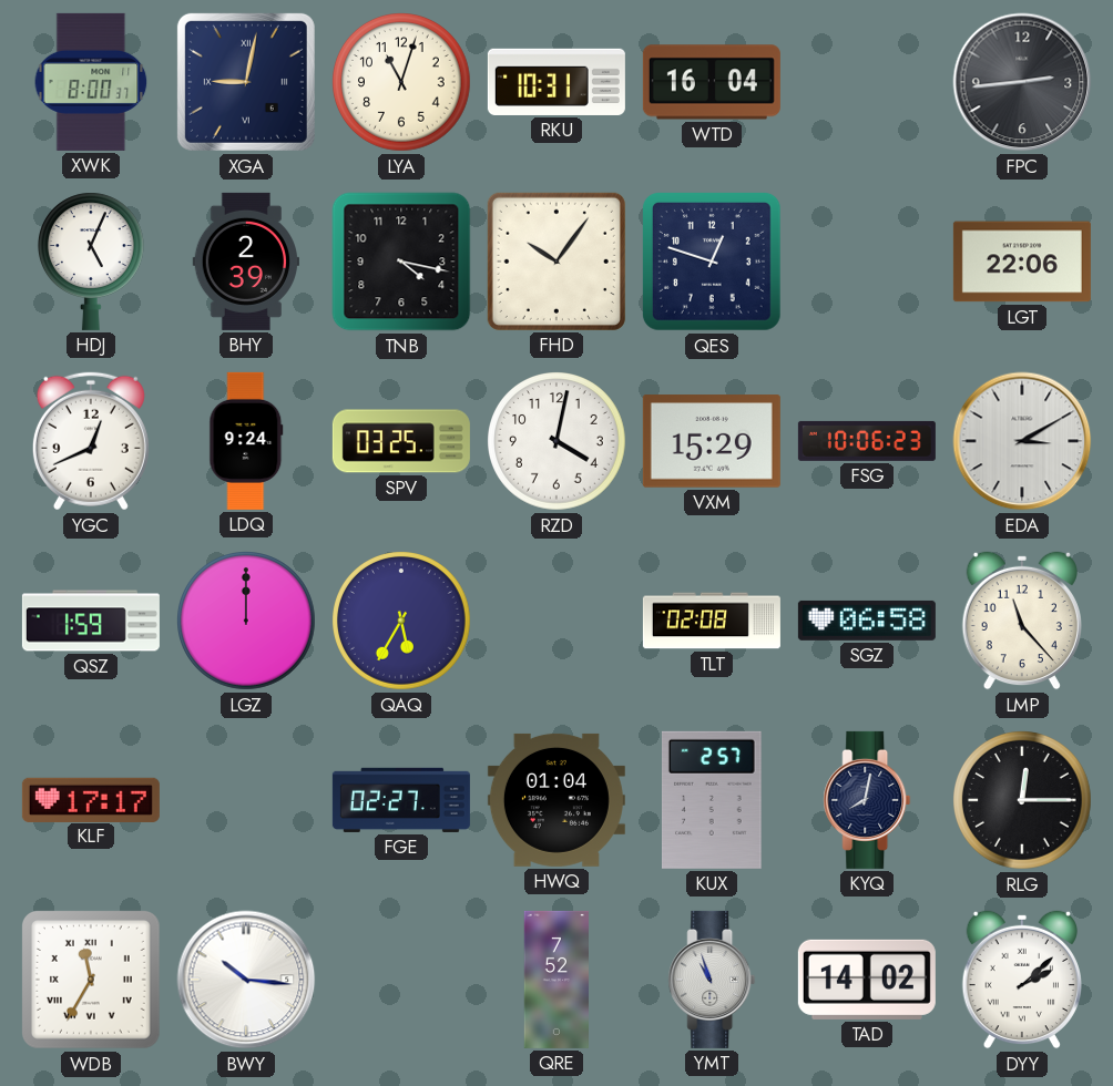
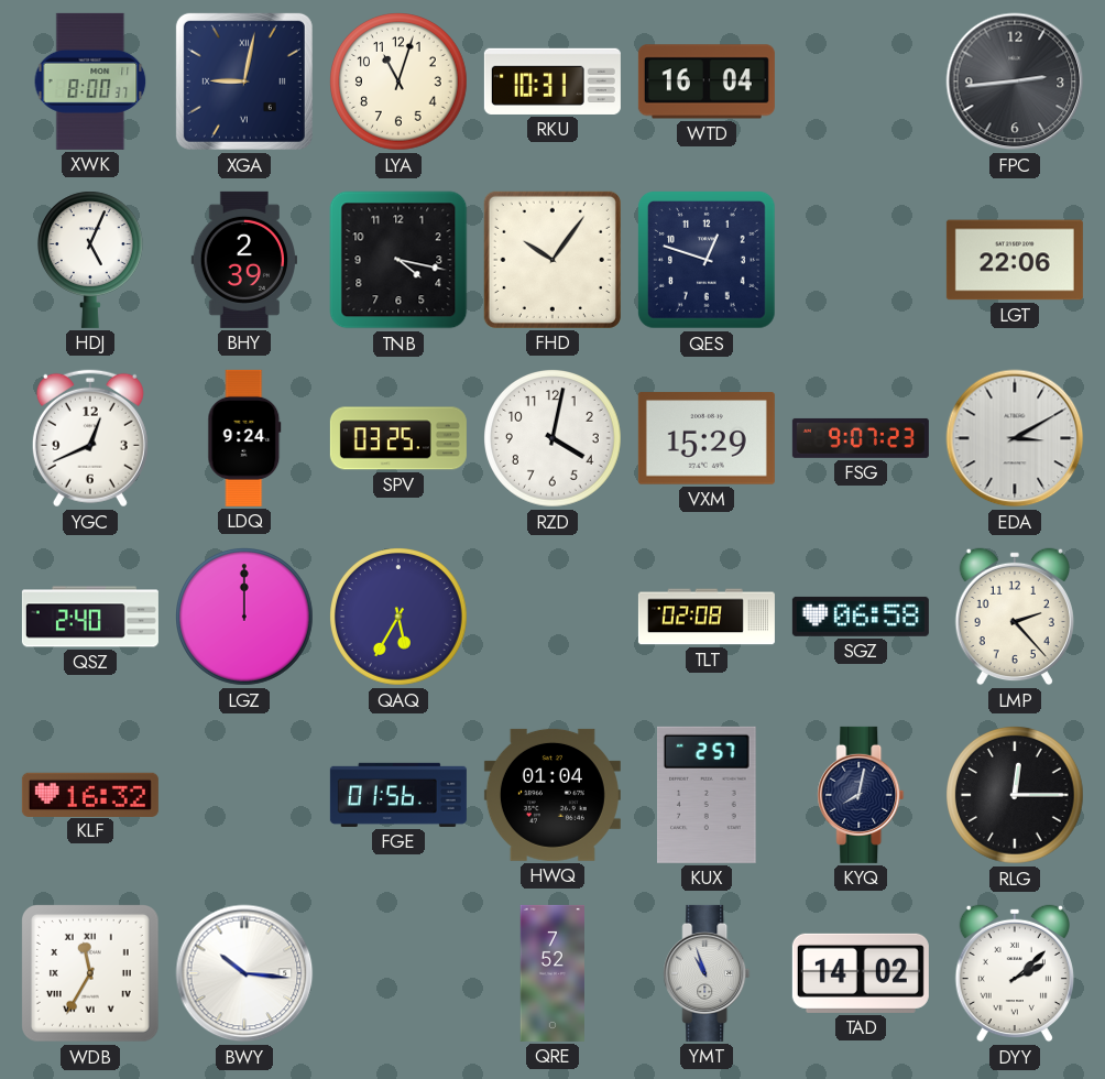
FSG: 10:06 -> 9:07 (861, 438)
QSZ: 1:59 -> 2:40 (90, 617)
LMP: 11:23 -> 2:23 (1015, 617)
KLF: 17:17 -> 16:32 (90, 794)
FGE: 02:27 -> 01:56 (398, 795)
